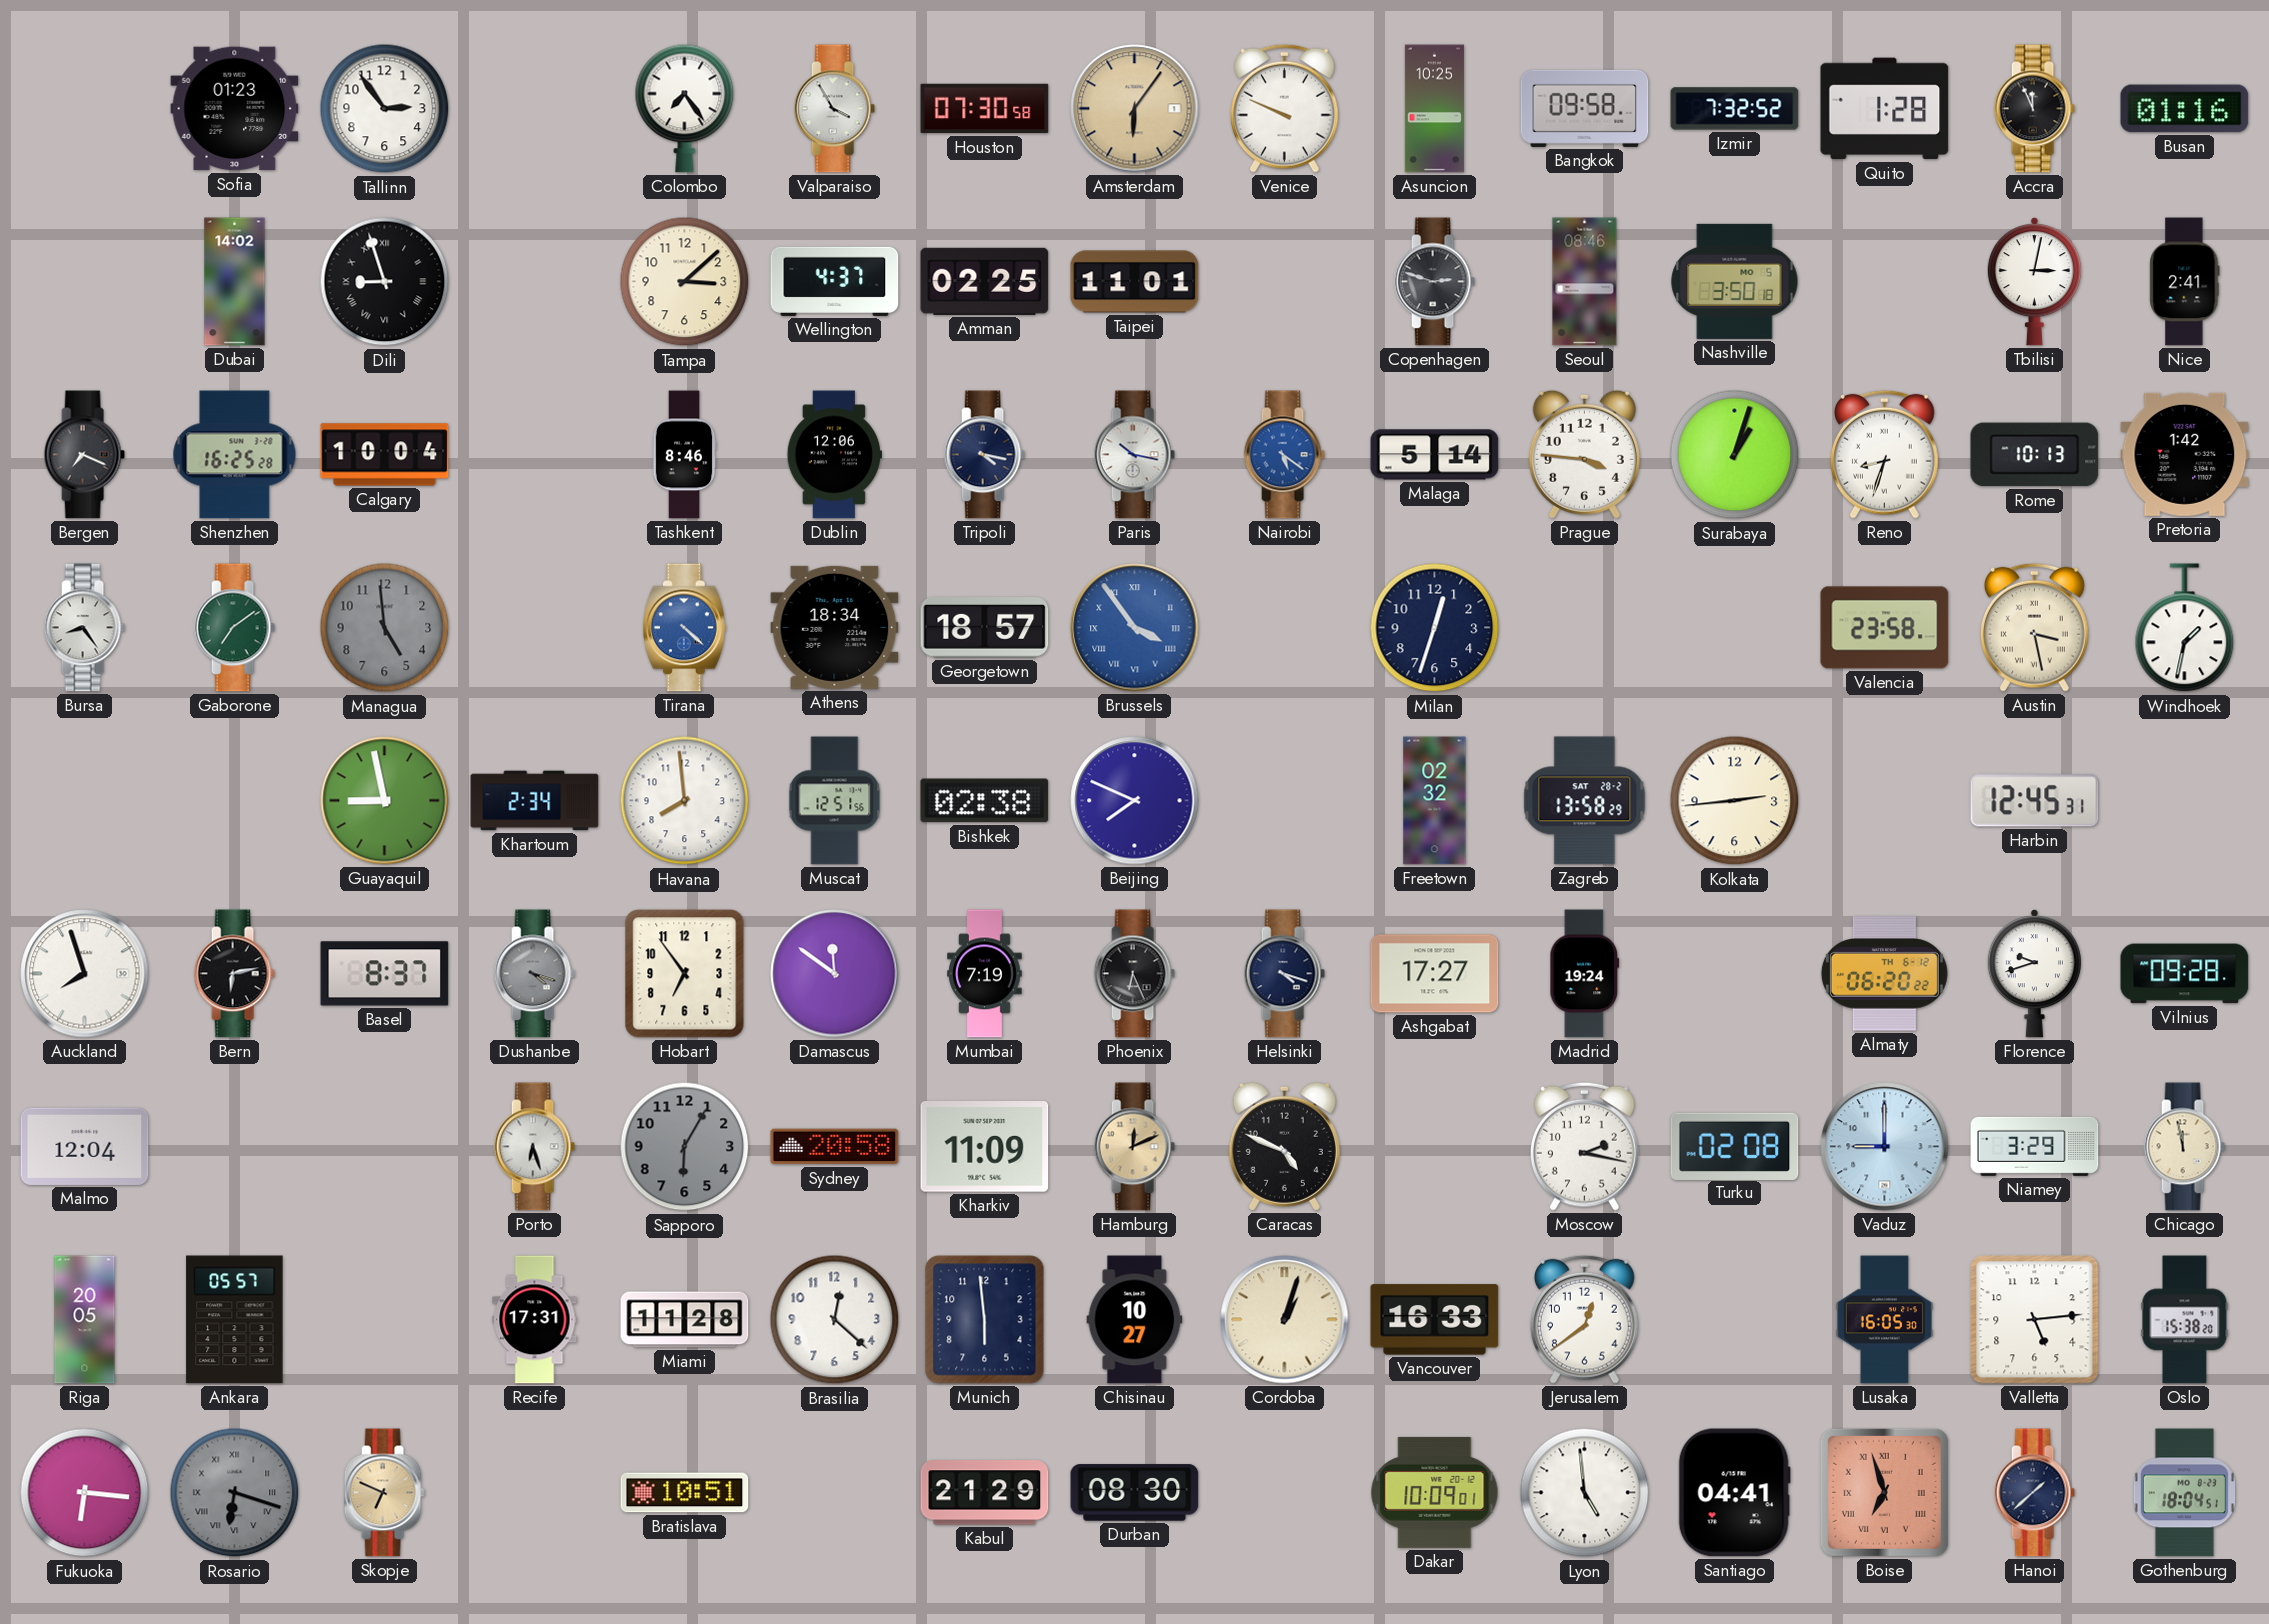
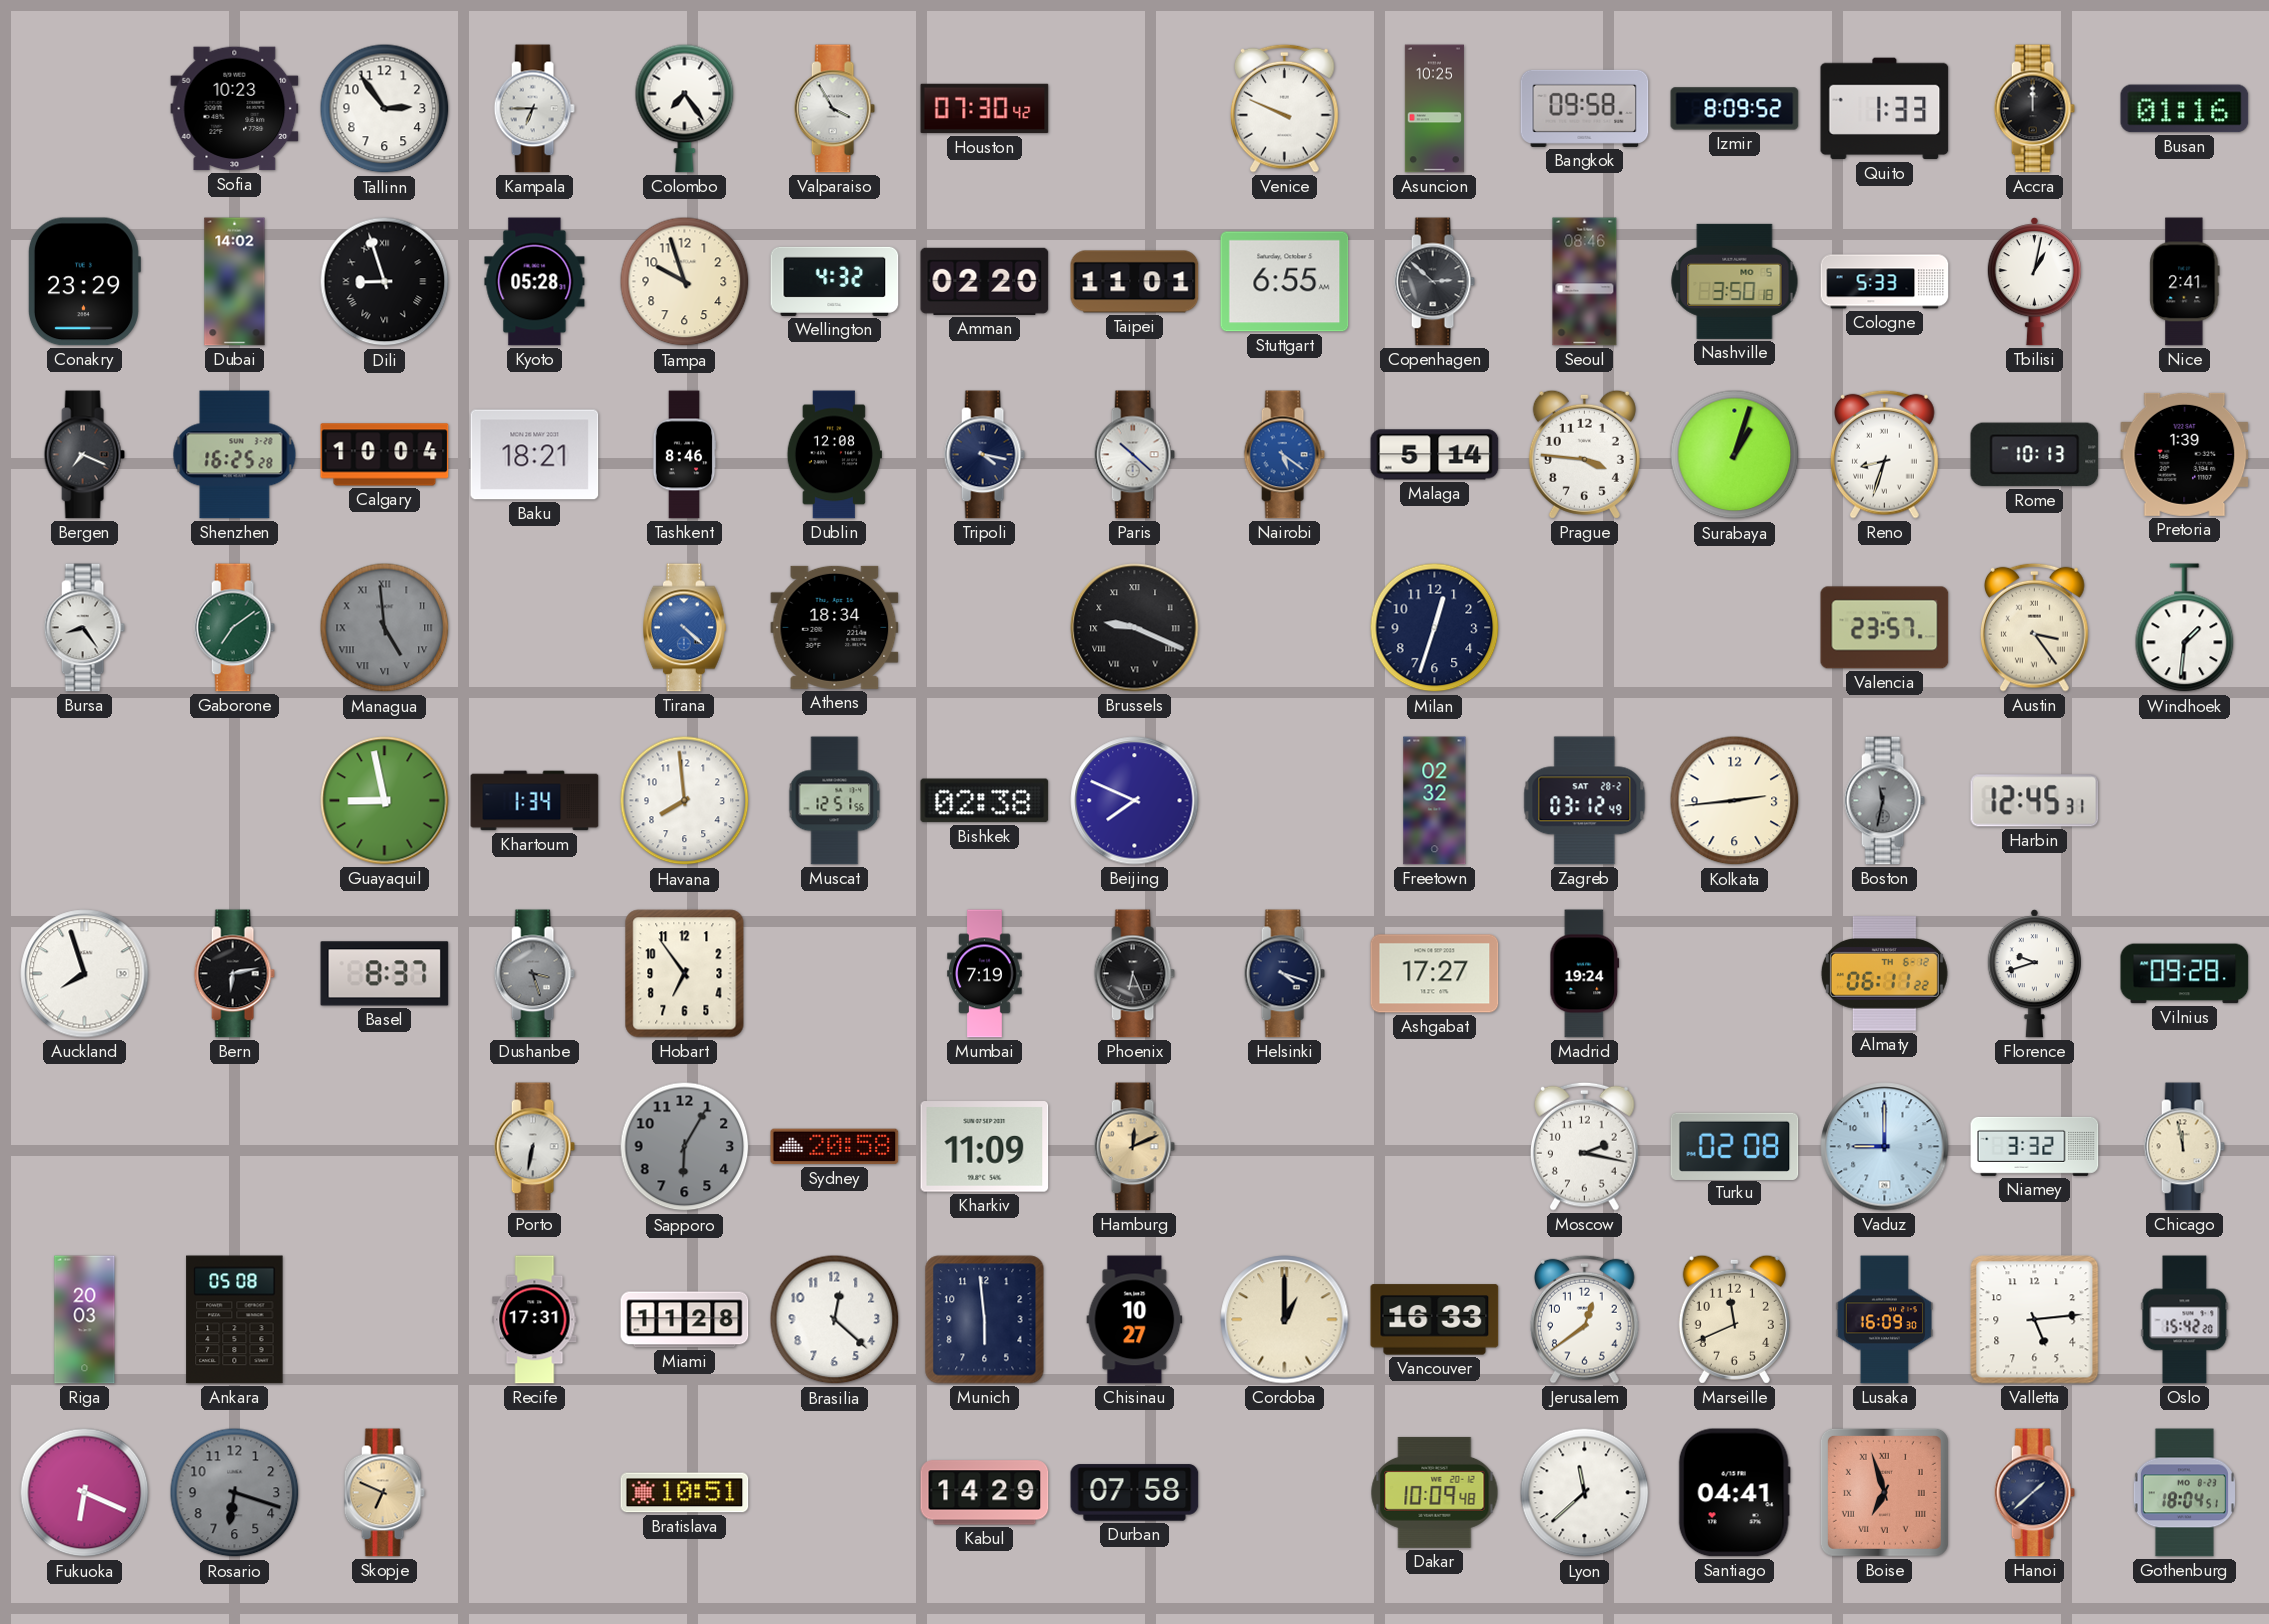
Sofia: 01:23 -> 10:23 (235, 109)
Kampala: none -> 6:45 (534, 109)
Houston: 07:30:58 -> 07:30:42 (985, 109)
Amsterdam: 6:06 -> none (1135, 109)
Izmir: 7:32 -> 8:09 (1735, 109)
Quito: 1:28 -> 1:33 (1885, 109)
Accra: 11:56 -> 12:00 (2034, 109)
Conakry: none -> 23:29 (84, 282)
Kyoto: none -> 05:28 (535, 282)
Tampa: 3:08 -> 9:57 (685, 282)
Wellington: 4:37 -> 4:32 (835, 281)
Amman: 02:25 -> 02:20 (985, 281)
Stuttgart: none -> 6:55 (1285, 282)
Copenhagen: 2:48 -> 2:52 (1434, 282)
Cologne: none -> 5:33 (1885, 282)
Tbilisi: 3:02 -> 1:02 (2034, 282)
Baku: none -> 18:21 (535, 455)
Dublin: 12:06 -> 12:08 (834, 455)
Paris: 10:17 -> 10:22 (1134, 455)
Pretoria: 1:42 -> 1:39 (2185, 454)
Managua numerals: Arabic -> Roman (385, 628)
Georgetown: 18:57 -> none (985, 628)
Brussels: 3:54 -> 9:19 (1135, 628)
Brussels dial: blue -> black (1135, 628)
Valencia: 23:58 -> 23:57 (1885, 628)
Austin: 3:28 -> 3:24 (2035, 627)
Windhoek: 1:32 -> 1:31 (2185, 628)
Khartoum: 2:34 -> 1:34 (535, 801)
Zagreb: 13:58 -> 03:12 (1585, 801)
Boston: none -> 11:32 (1884, 801)
Dushanbe: 4:18 -> 3:27 (534, 974)
Damascus: 11:51 -> none (835, 974)
Almaty: 06:20 -> 06:11 (1884, 974)
Malmo: 12:04 -> none (85, 1146)
Porto: 6:27 -> 6:32 (534, 1147)
Caracas: 4:49 -> none (1284, 1146)
Niamey: 3:29 -> 3:32 (2035, 1146)
Riga: 20:05 -> 20:03 (85, 1320)
Ankara: 05:57 -> 05:08 (235, 1320)
Cordoba: 1:03 -> 1:00 (1285, 1320)
Marseille: none -> 11:41 (1734, 1319)
Lusaka: 16:05 -> 16:09 (1884, 1320)
Oslo: 15:38 -> 15:42 (2185, 1320)
Fukuoka: 6:16 -> 6:19 (85, 1493)
Rosario numerals: Roman -> Arabic (235, 1493)
Kabul: 21:29 -> 14:29 (985, 1493)
Durban: 08:30 -> 07:58 (1135, 1493)
Dakar: 10:09:01 -> 10:09:48 (1435, 1492)
Lyon: 4:59 -> 11:38 (1585, 1493)
